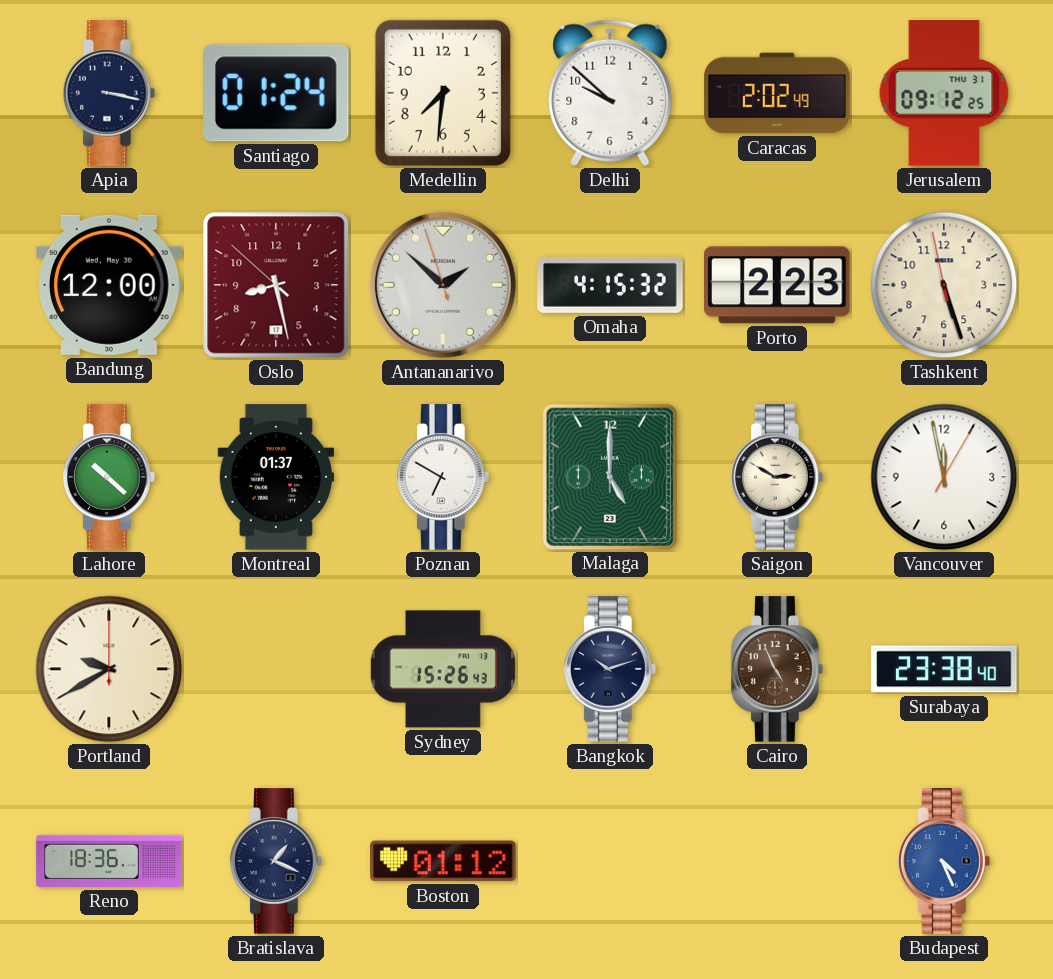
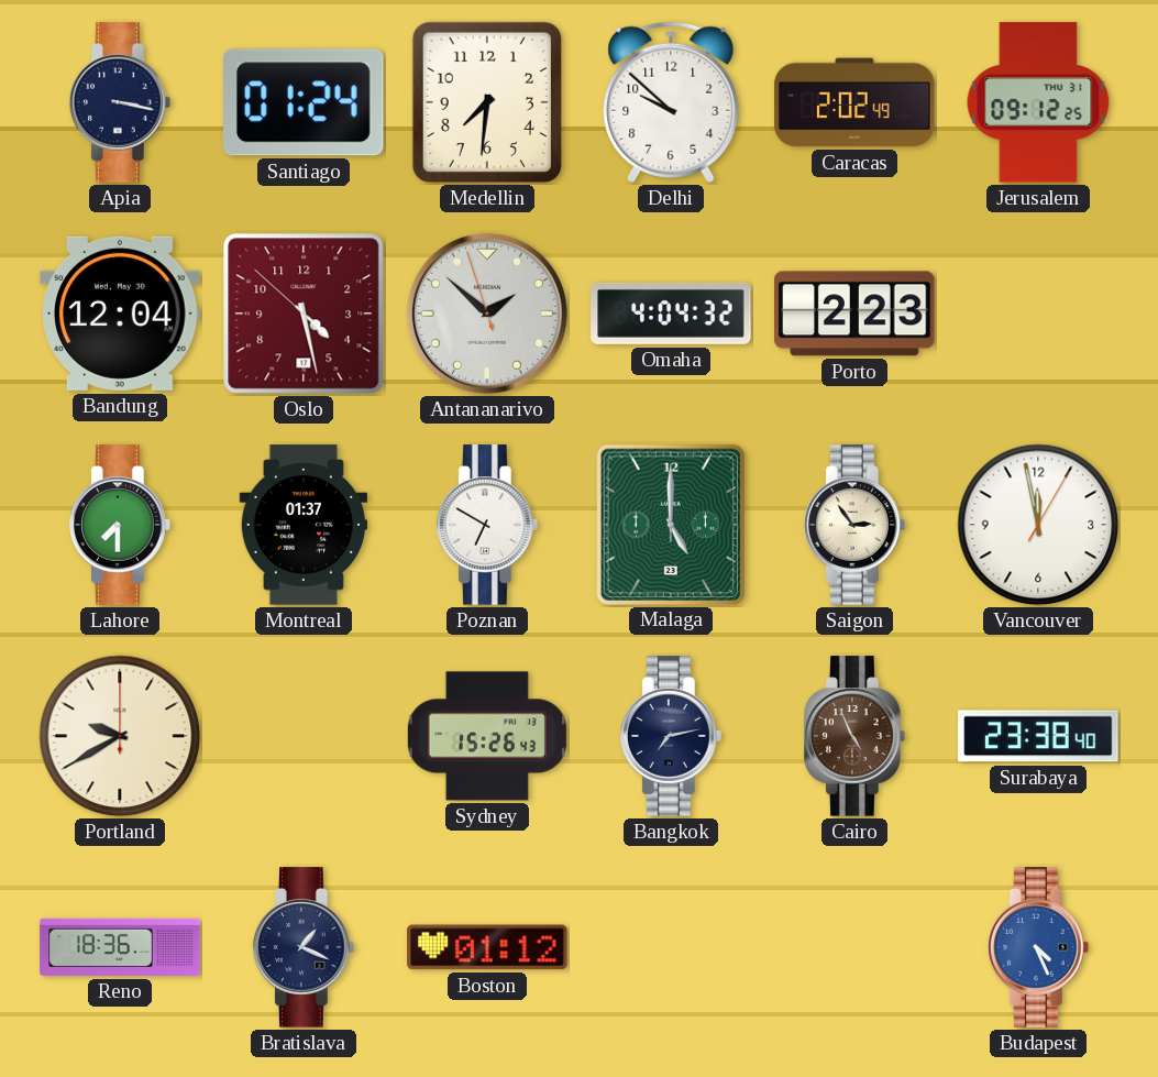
Bandung: 12:00 -> 12:04 (120, 314)
Oslo: 8:27 -> 4:27 (304, 314)
Omaha: 4:15 -> 4:04 (671, 314)
Tashkent: 5:26 -> none (944, 285)
Lahore: 10:22 -> 7:30 (121, 525)
Saigon: 2:50 -> 2:54 (856, 525)
Bangkok: 10:12 -> 7:13 (672, 736)
